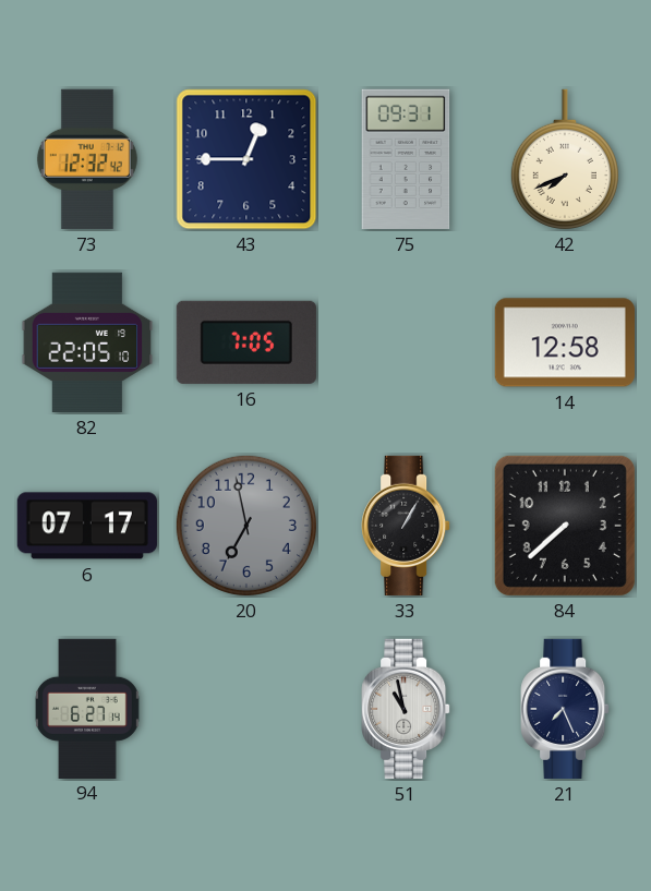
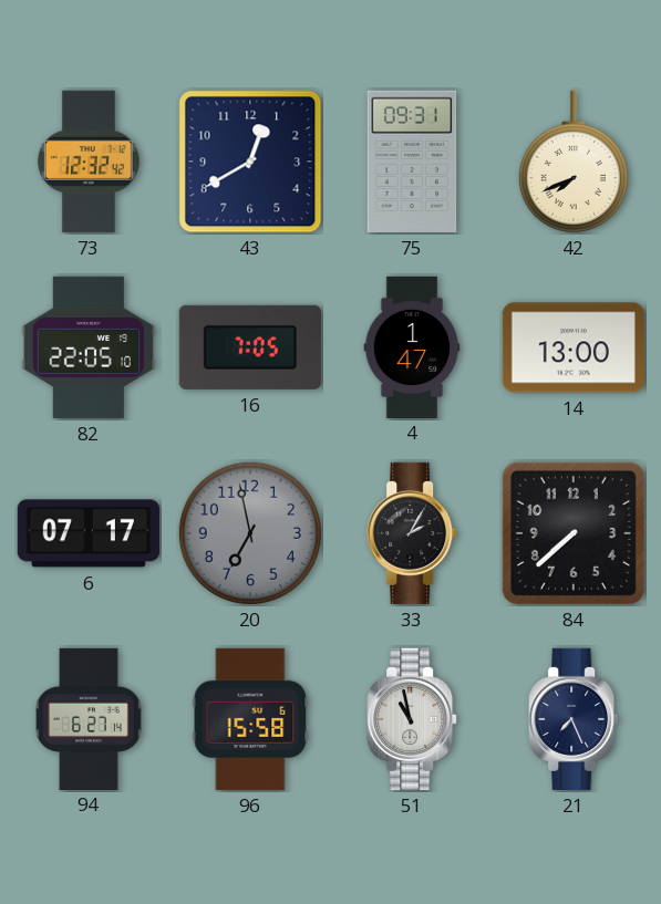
43: 12:45 -> 12:40 (250, 162)
4: none -> 1:47 (412, 346)
14: 12:58 -> 13:00 (574, 347)
33: 1:05 -> 2:05 (412, 533)
96: none -> 15:58 (250, 719)
